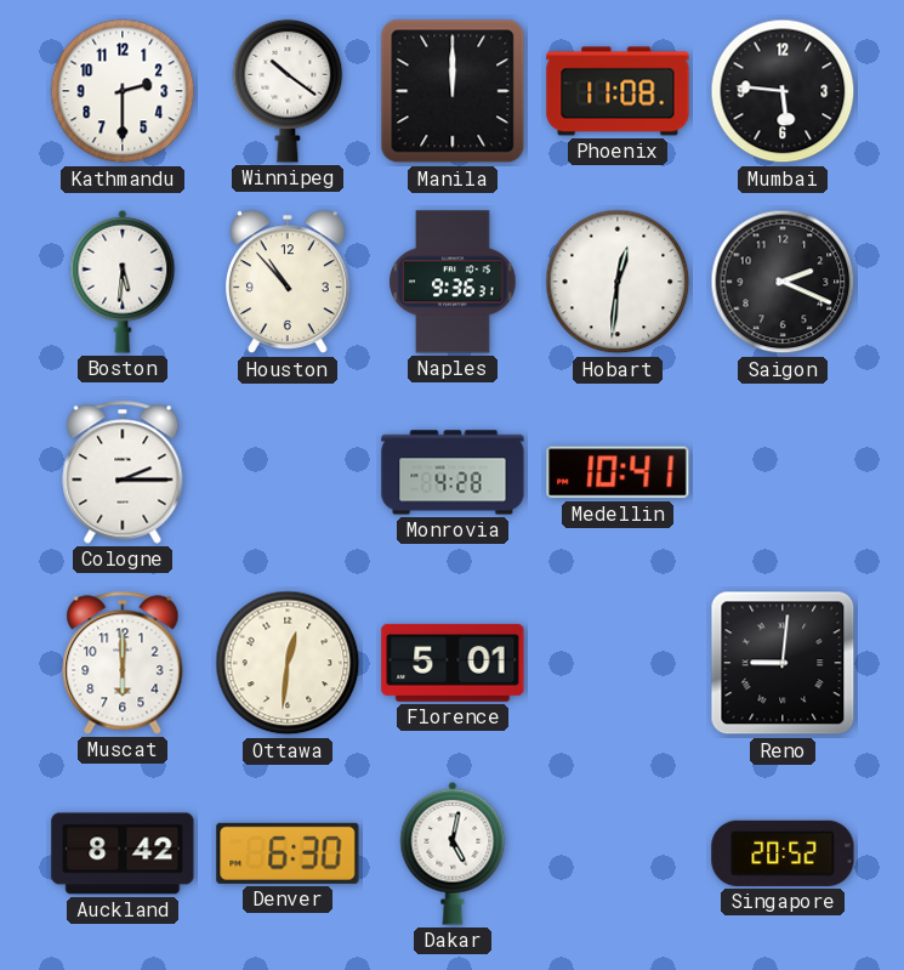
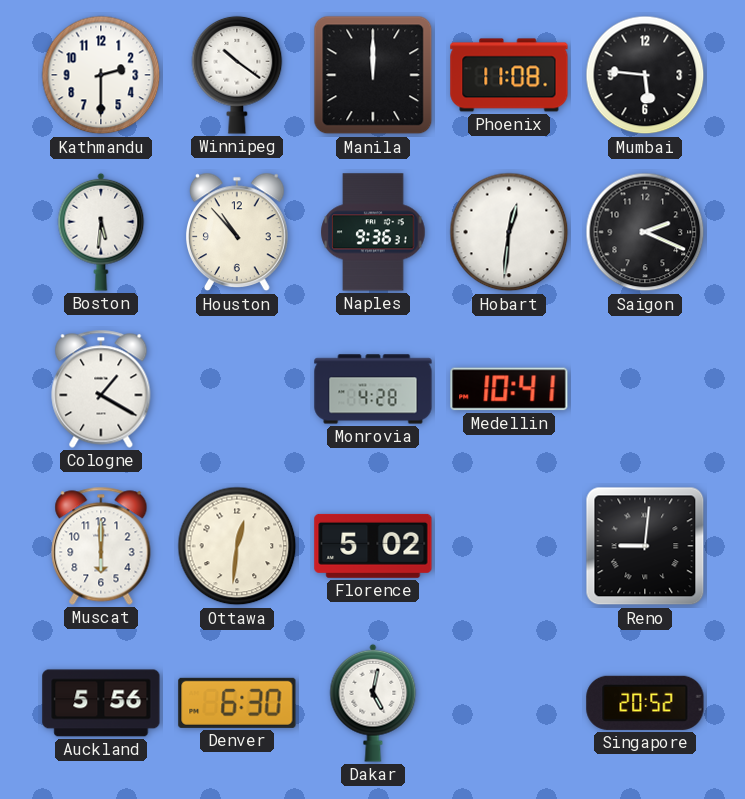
Cologne: 2:15 -> 1:20 (101, 389)
Florence: 5:01 -> 5:02 (373, 546)
Auckland: 8:42 -> 5:56 (101, 703)
